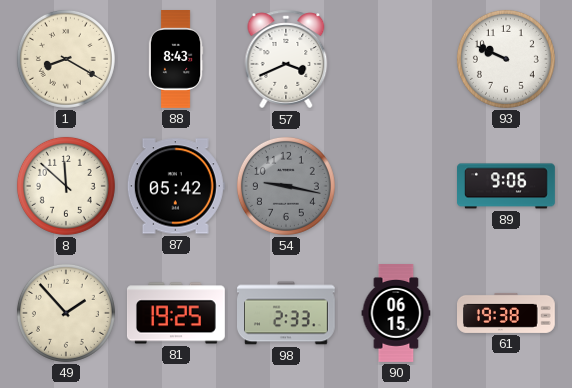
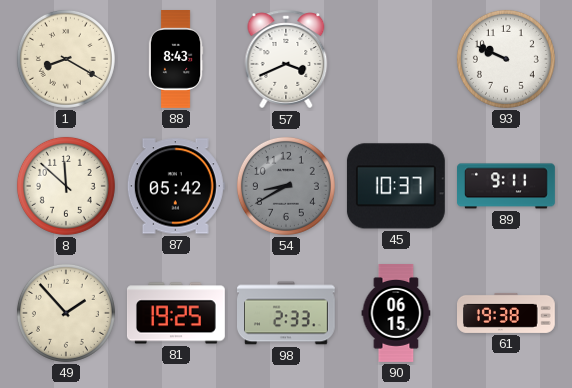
54: 9:17 -> 8:40 (286, 186)
45: none -> 10:37 (396, 186)
89: 9:06 -> 9:11 (507, 186)
